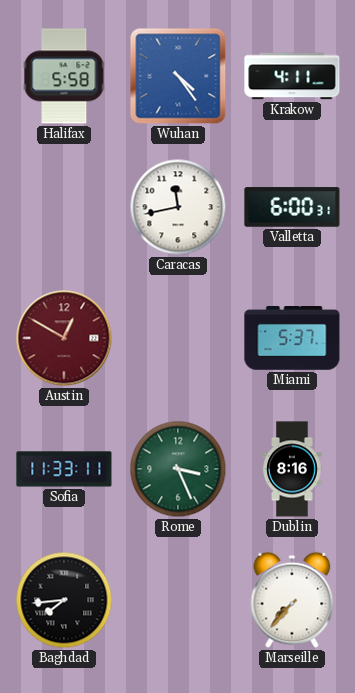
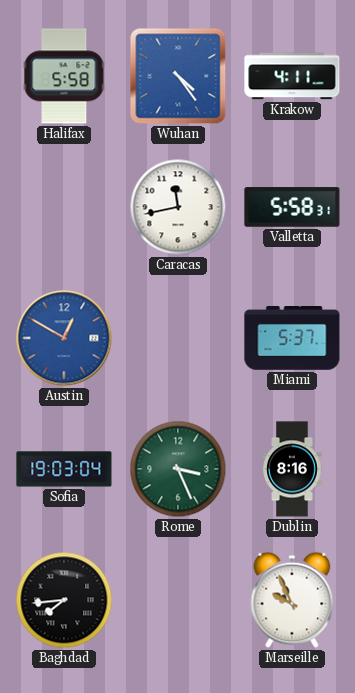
Valletta: 6:00 -> 5:58 (292, 207)
Austin dial: burgundy -> blue (64, 338)
Sofia: 11:33 -> 19:03 (64, 469)
Marseille: 7:37 -> 9:56 (292, 600)
